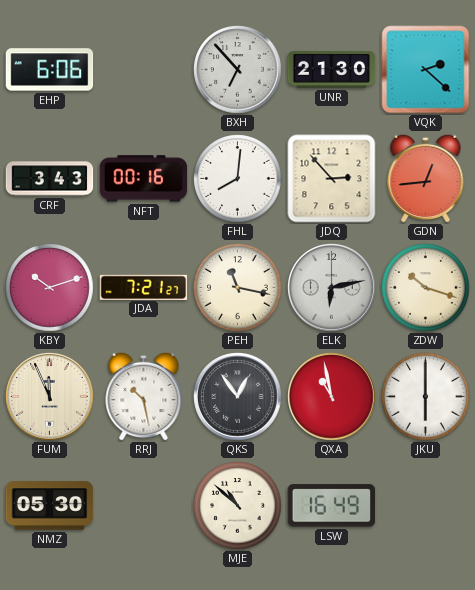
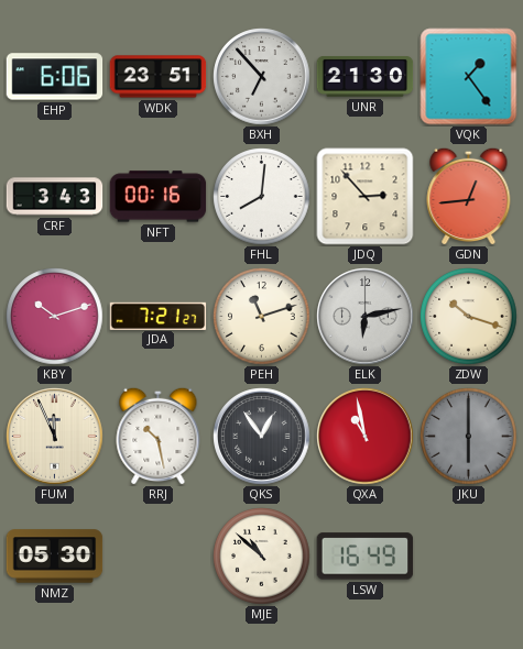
WDK: none -> 23:51 (159, 77)
VQK: 2:22 -> 1:24 (469, 77)
PEH: 11:17 -> 11:12 (262, 317)
JKU dial: white -> grey (469, 437)
